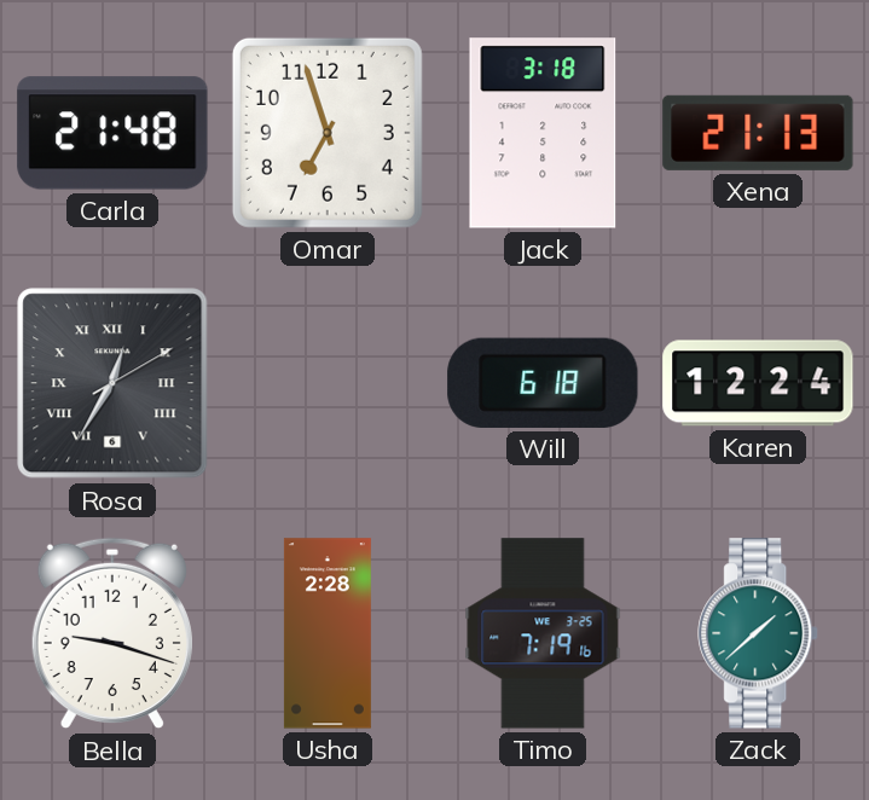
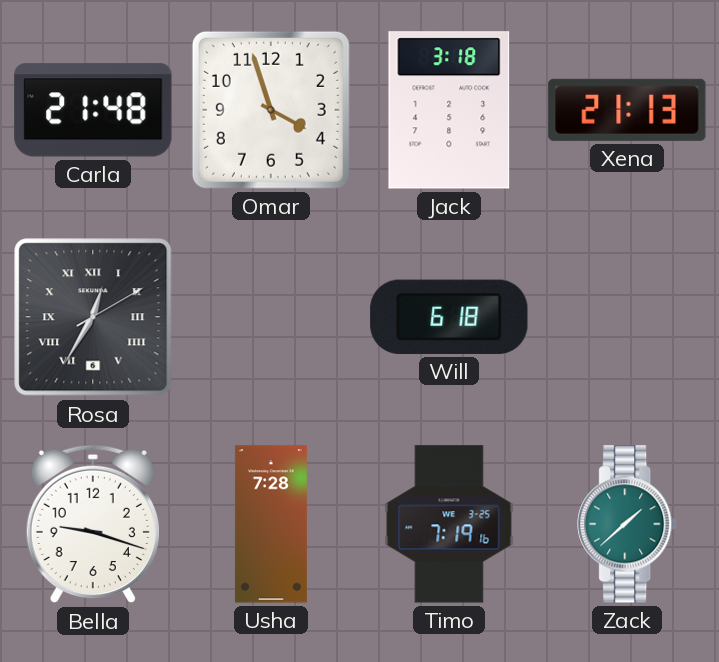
Omar: 6:57 -> 3:57 (271, 110)
Karen: 12:24 -> none (758, 383)
Usha: 2:28 -> 7:28 (271, 524)
